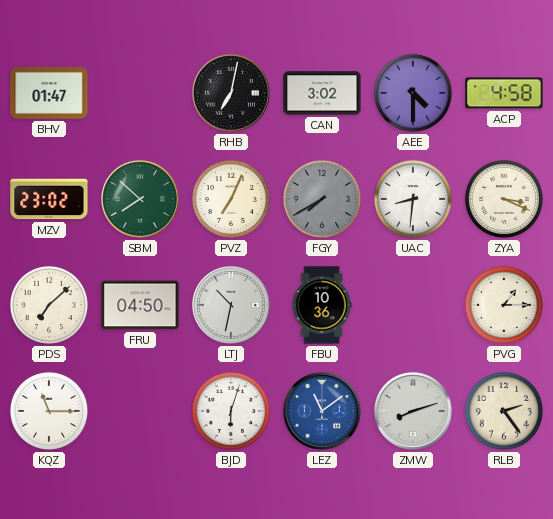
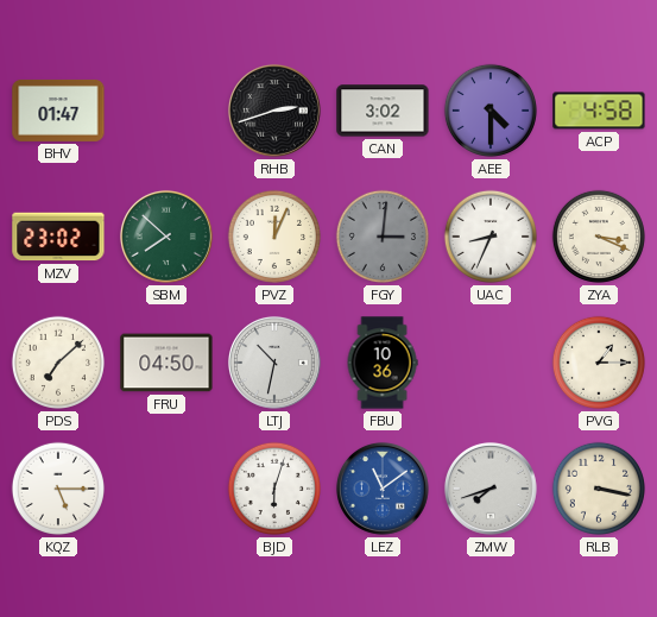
RHB: 7:02 -> 2:42 (274, 111)
PVZ: 7:04 -> 12:04 (274, 237)
FGY: 7:40 -> 3:01 (383, 237)
UAC: 8:31 -> 8:34 (491, 237)
KQZ: 11:15 -> 5:15 (58, 489)
ZMW: 8:12 -> 7:42 (491, 489)
RLB: 2:24 -> 3:17 (599, 489)
